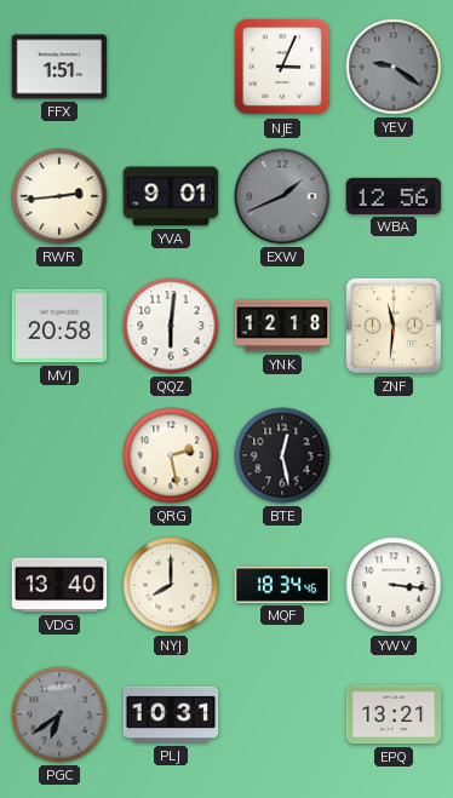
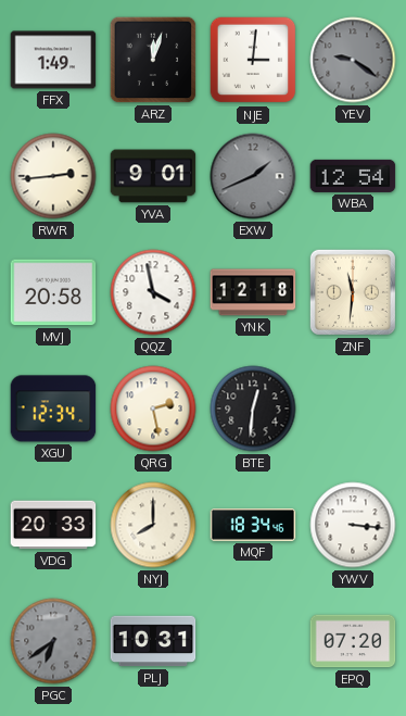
FFX: 1:51 -> 1:49 (53, 60)
ARZ: none -> 12:03 (153, 60)
NJE: 3:04 -> 3:01 (253, 60)
WBA: 12:56 -> 12:54 (353, 176)
QQZ: 6:01 -> 3:58 (153, 292)
XGU: none -> 12:34 (53, 409)
BTE: 12:28 -> 12:31 (253, 409)
VDG: 13:40 -> 20:33 (53, 525)
EPQ: 13:21 -> 07:20 (353, 641)
